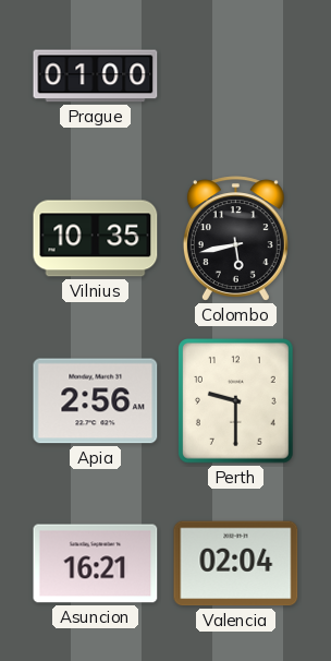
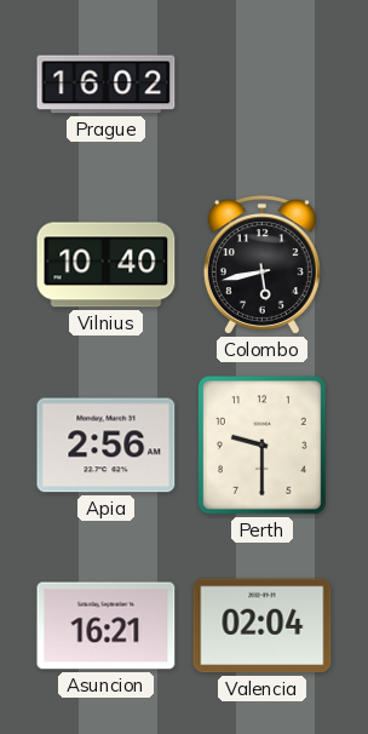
Prague: 01:00 -> 16:02 (107, 85)
Vilnius: 10:35 -> 10:40 (107, 265)
